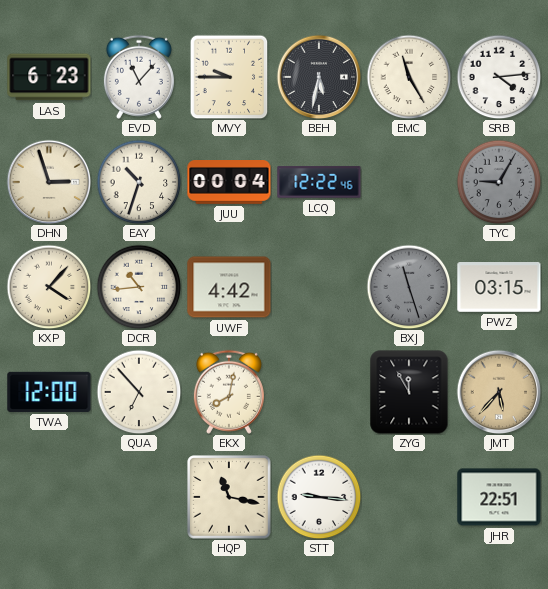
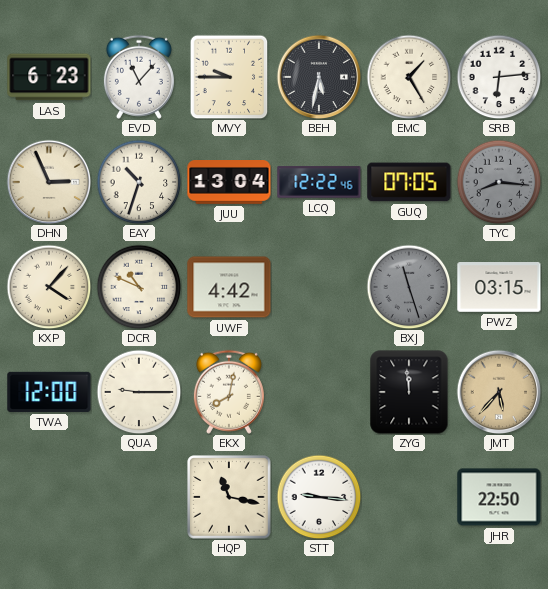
EMC: 11:25 -> 1:25 (409, 77)
SRB: 4:14 -> 6:14 (499, 77)
DHN: 2:57 -> 2:56 (49, 182)
JUU: 00:04 -> 13:04 (229, 183)
GUQ: none -> 07:05 (409, 182)
TYC: 9:05 -> 8:16 (499, 182)
DCR: 10:44 -> 10:49 (139, 287)
QUA: 6:53 -> 9:15 (139, 392)
ZYG: 11:55 -> 11:59 (409, 392)
JHR: 22:51 -> 22:50 (499, 497)
